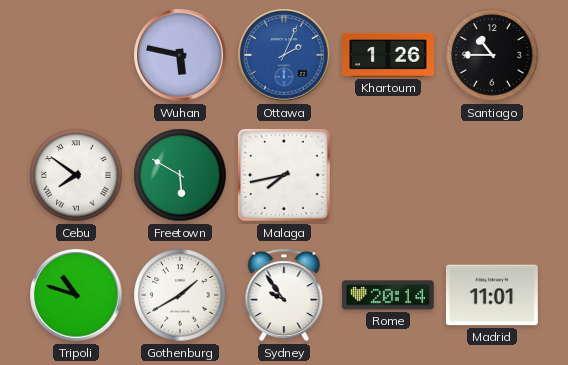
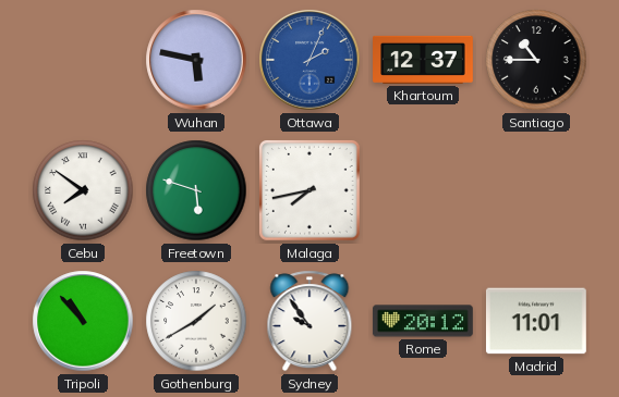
Khartoum: 1:26 -> 12:37 (424, 60)
Freetown: 5:50 -> 5:48 (196, 190)
Tripoli: 10:48 -> 10:53 (83, 321)
Rome: 20:14 -> 20:12 (423, 321)
